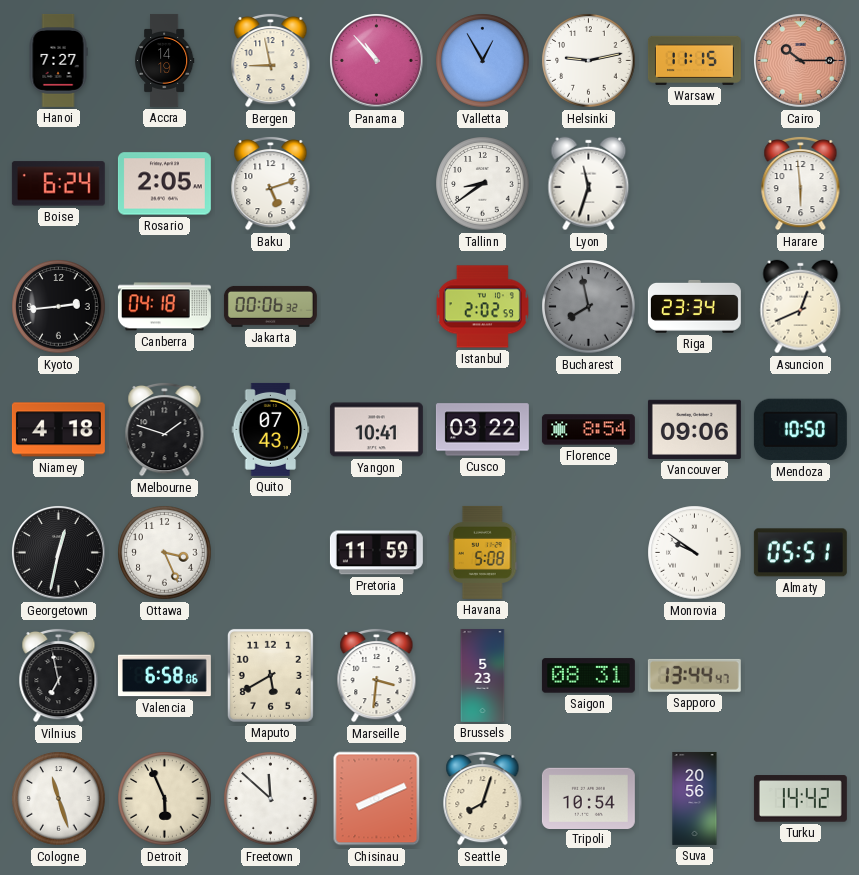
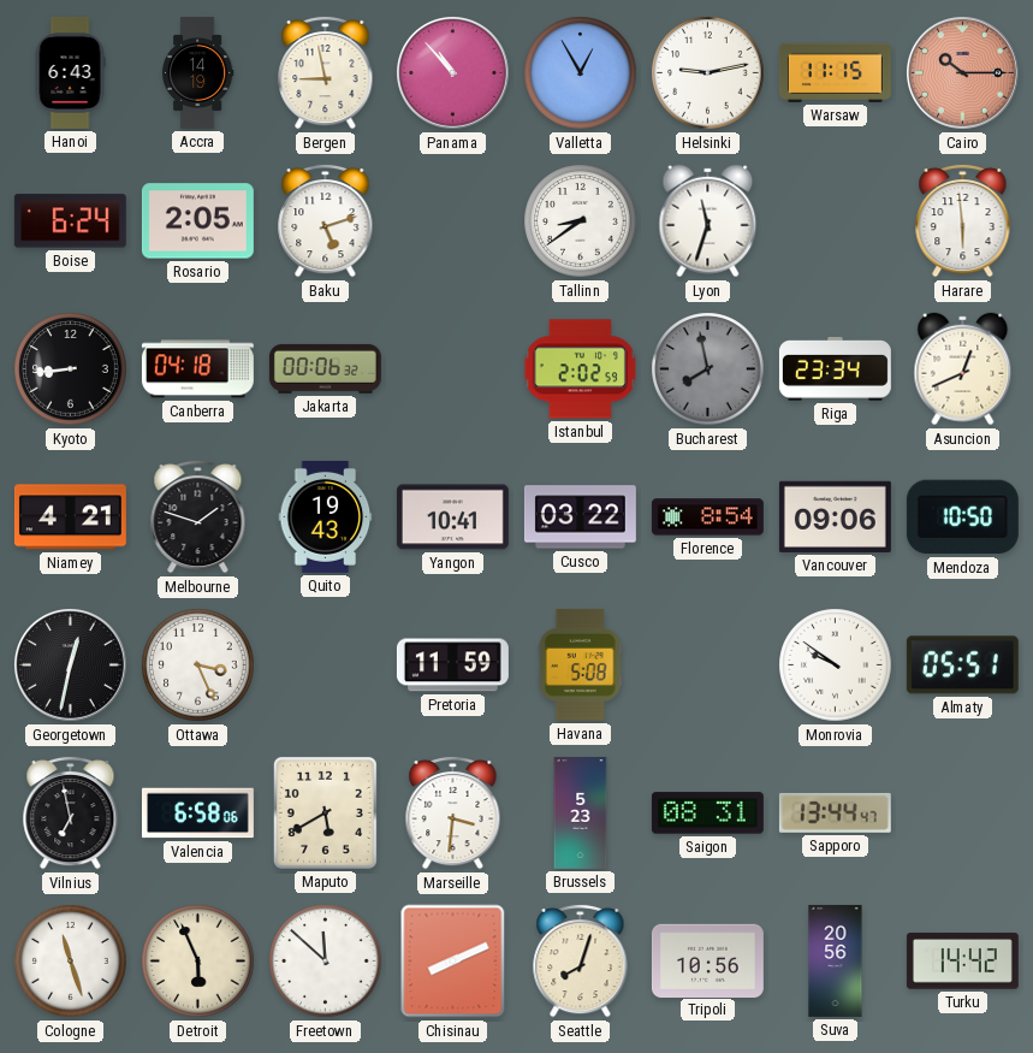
Hanoi: 7:27 -> 6:43 (70, 72)
Kyoto: 2:44 -> 8:44 (71, 369)
Niamey: 4:18 -> 4:21 (70, 517)
Quito: 07:43 -> 19:43 (326, 516)
Tripoli: 10:54 -> 10:56 (707, 960)
